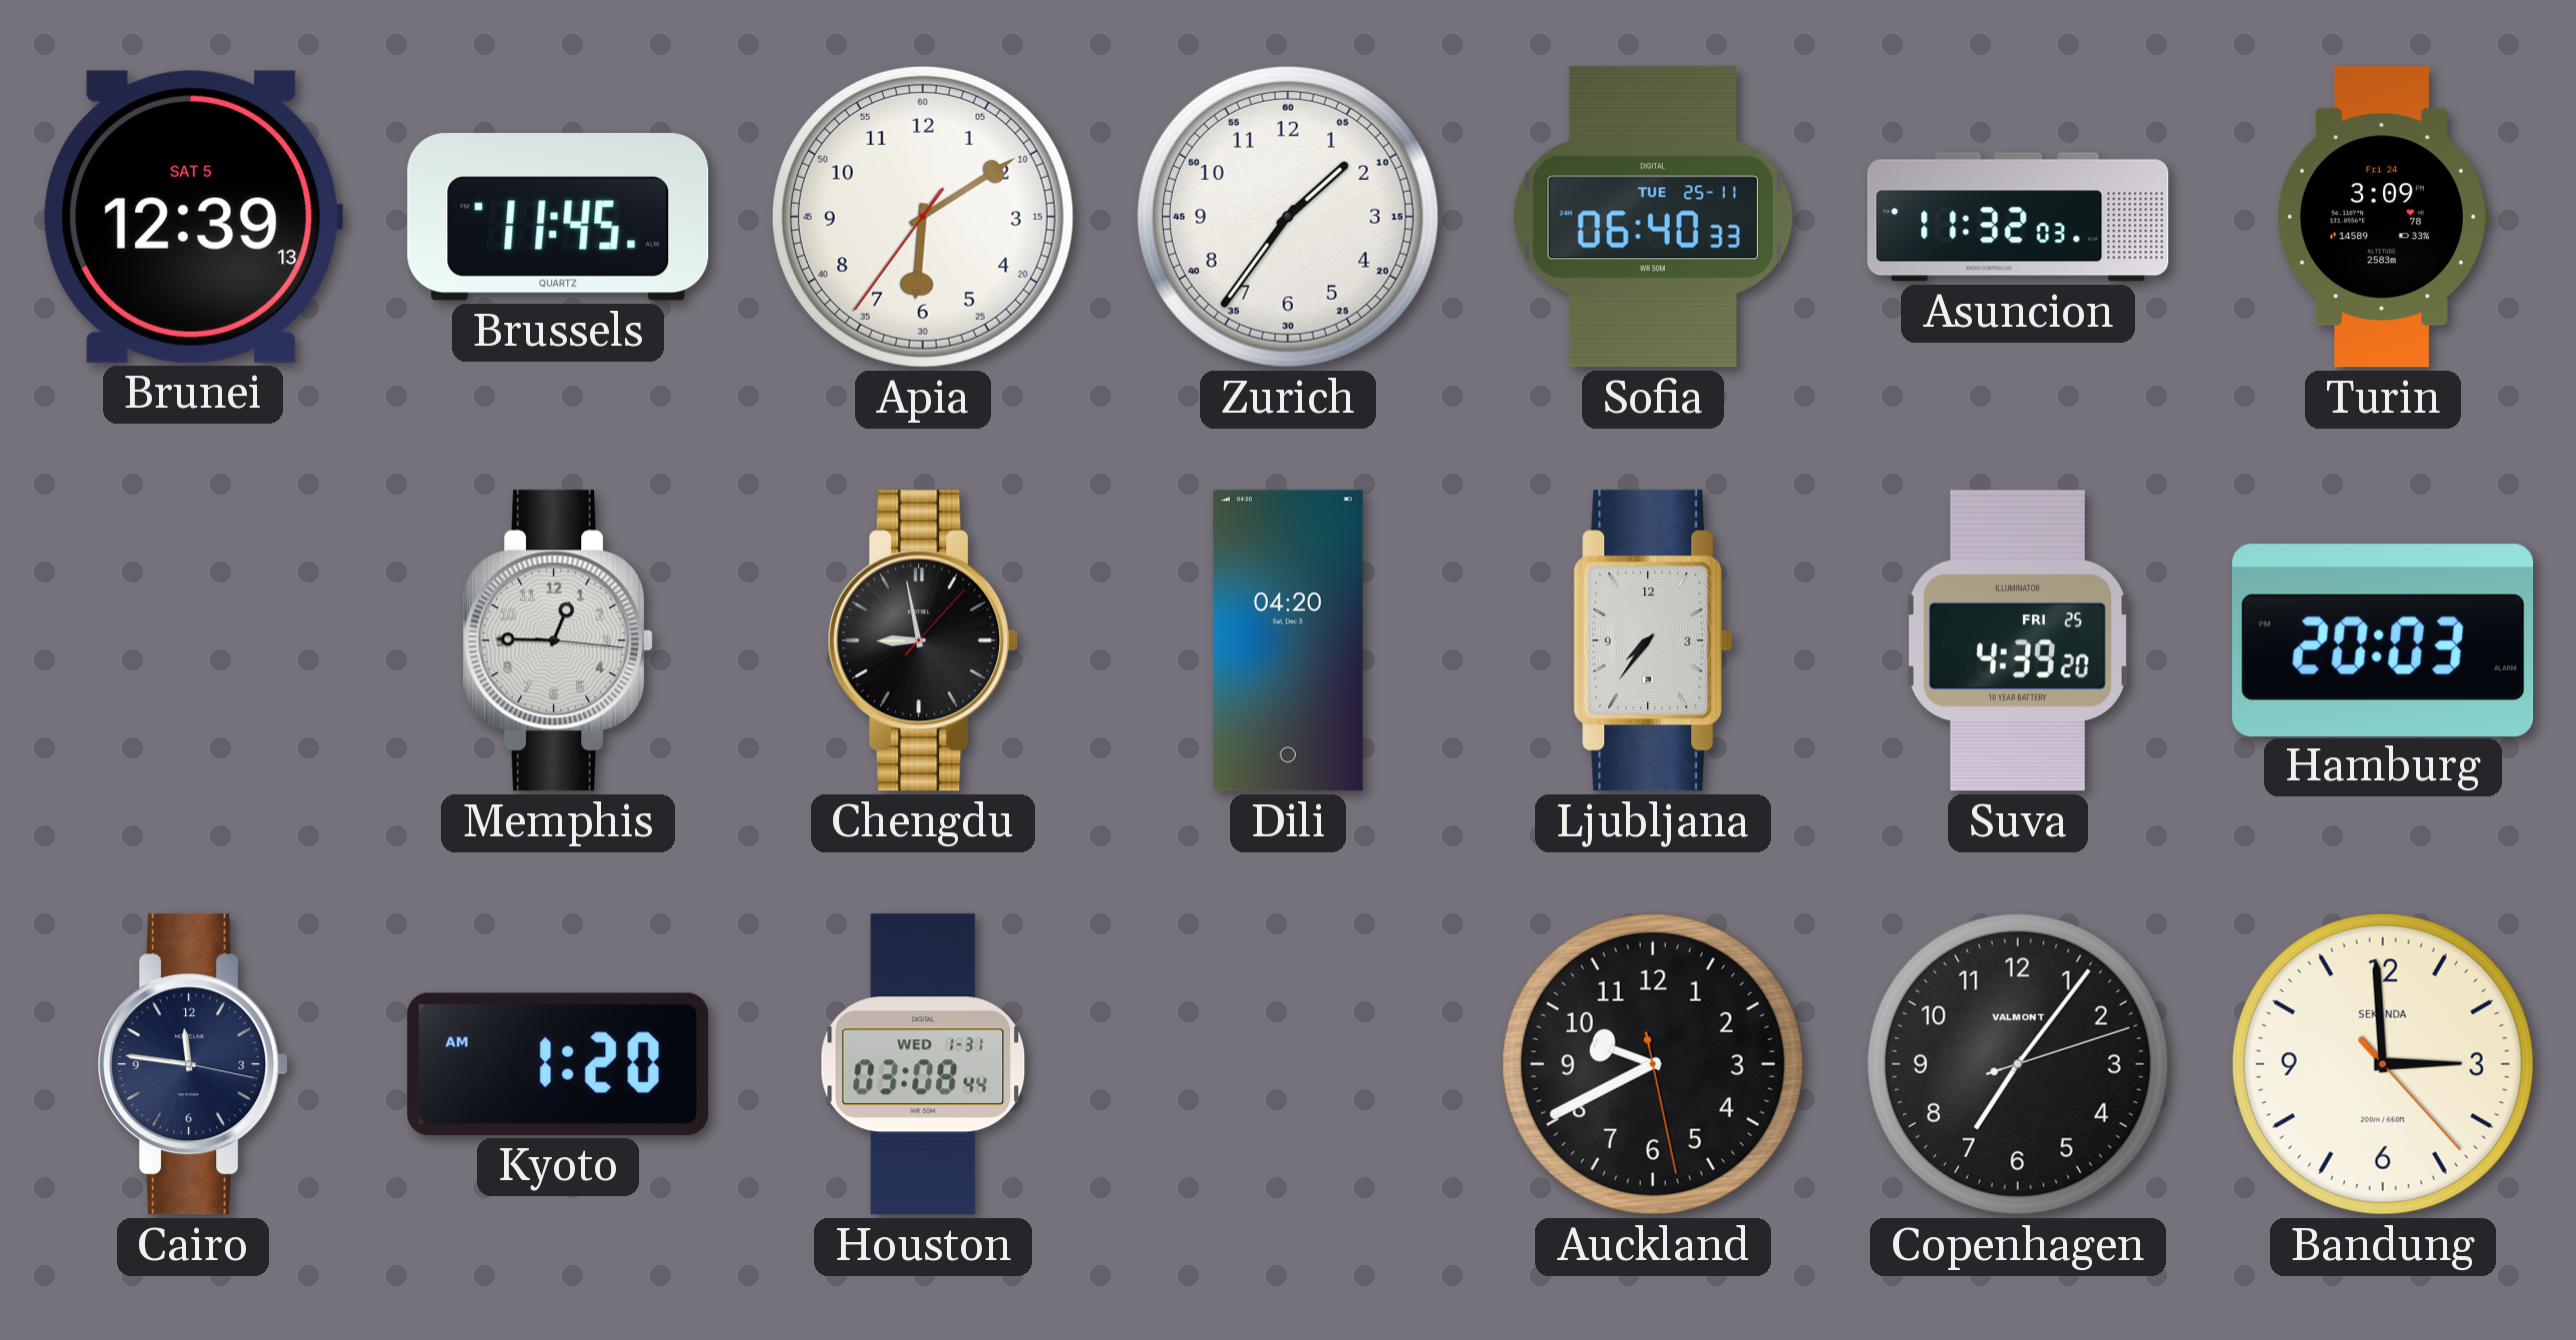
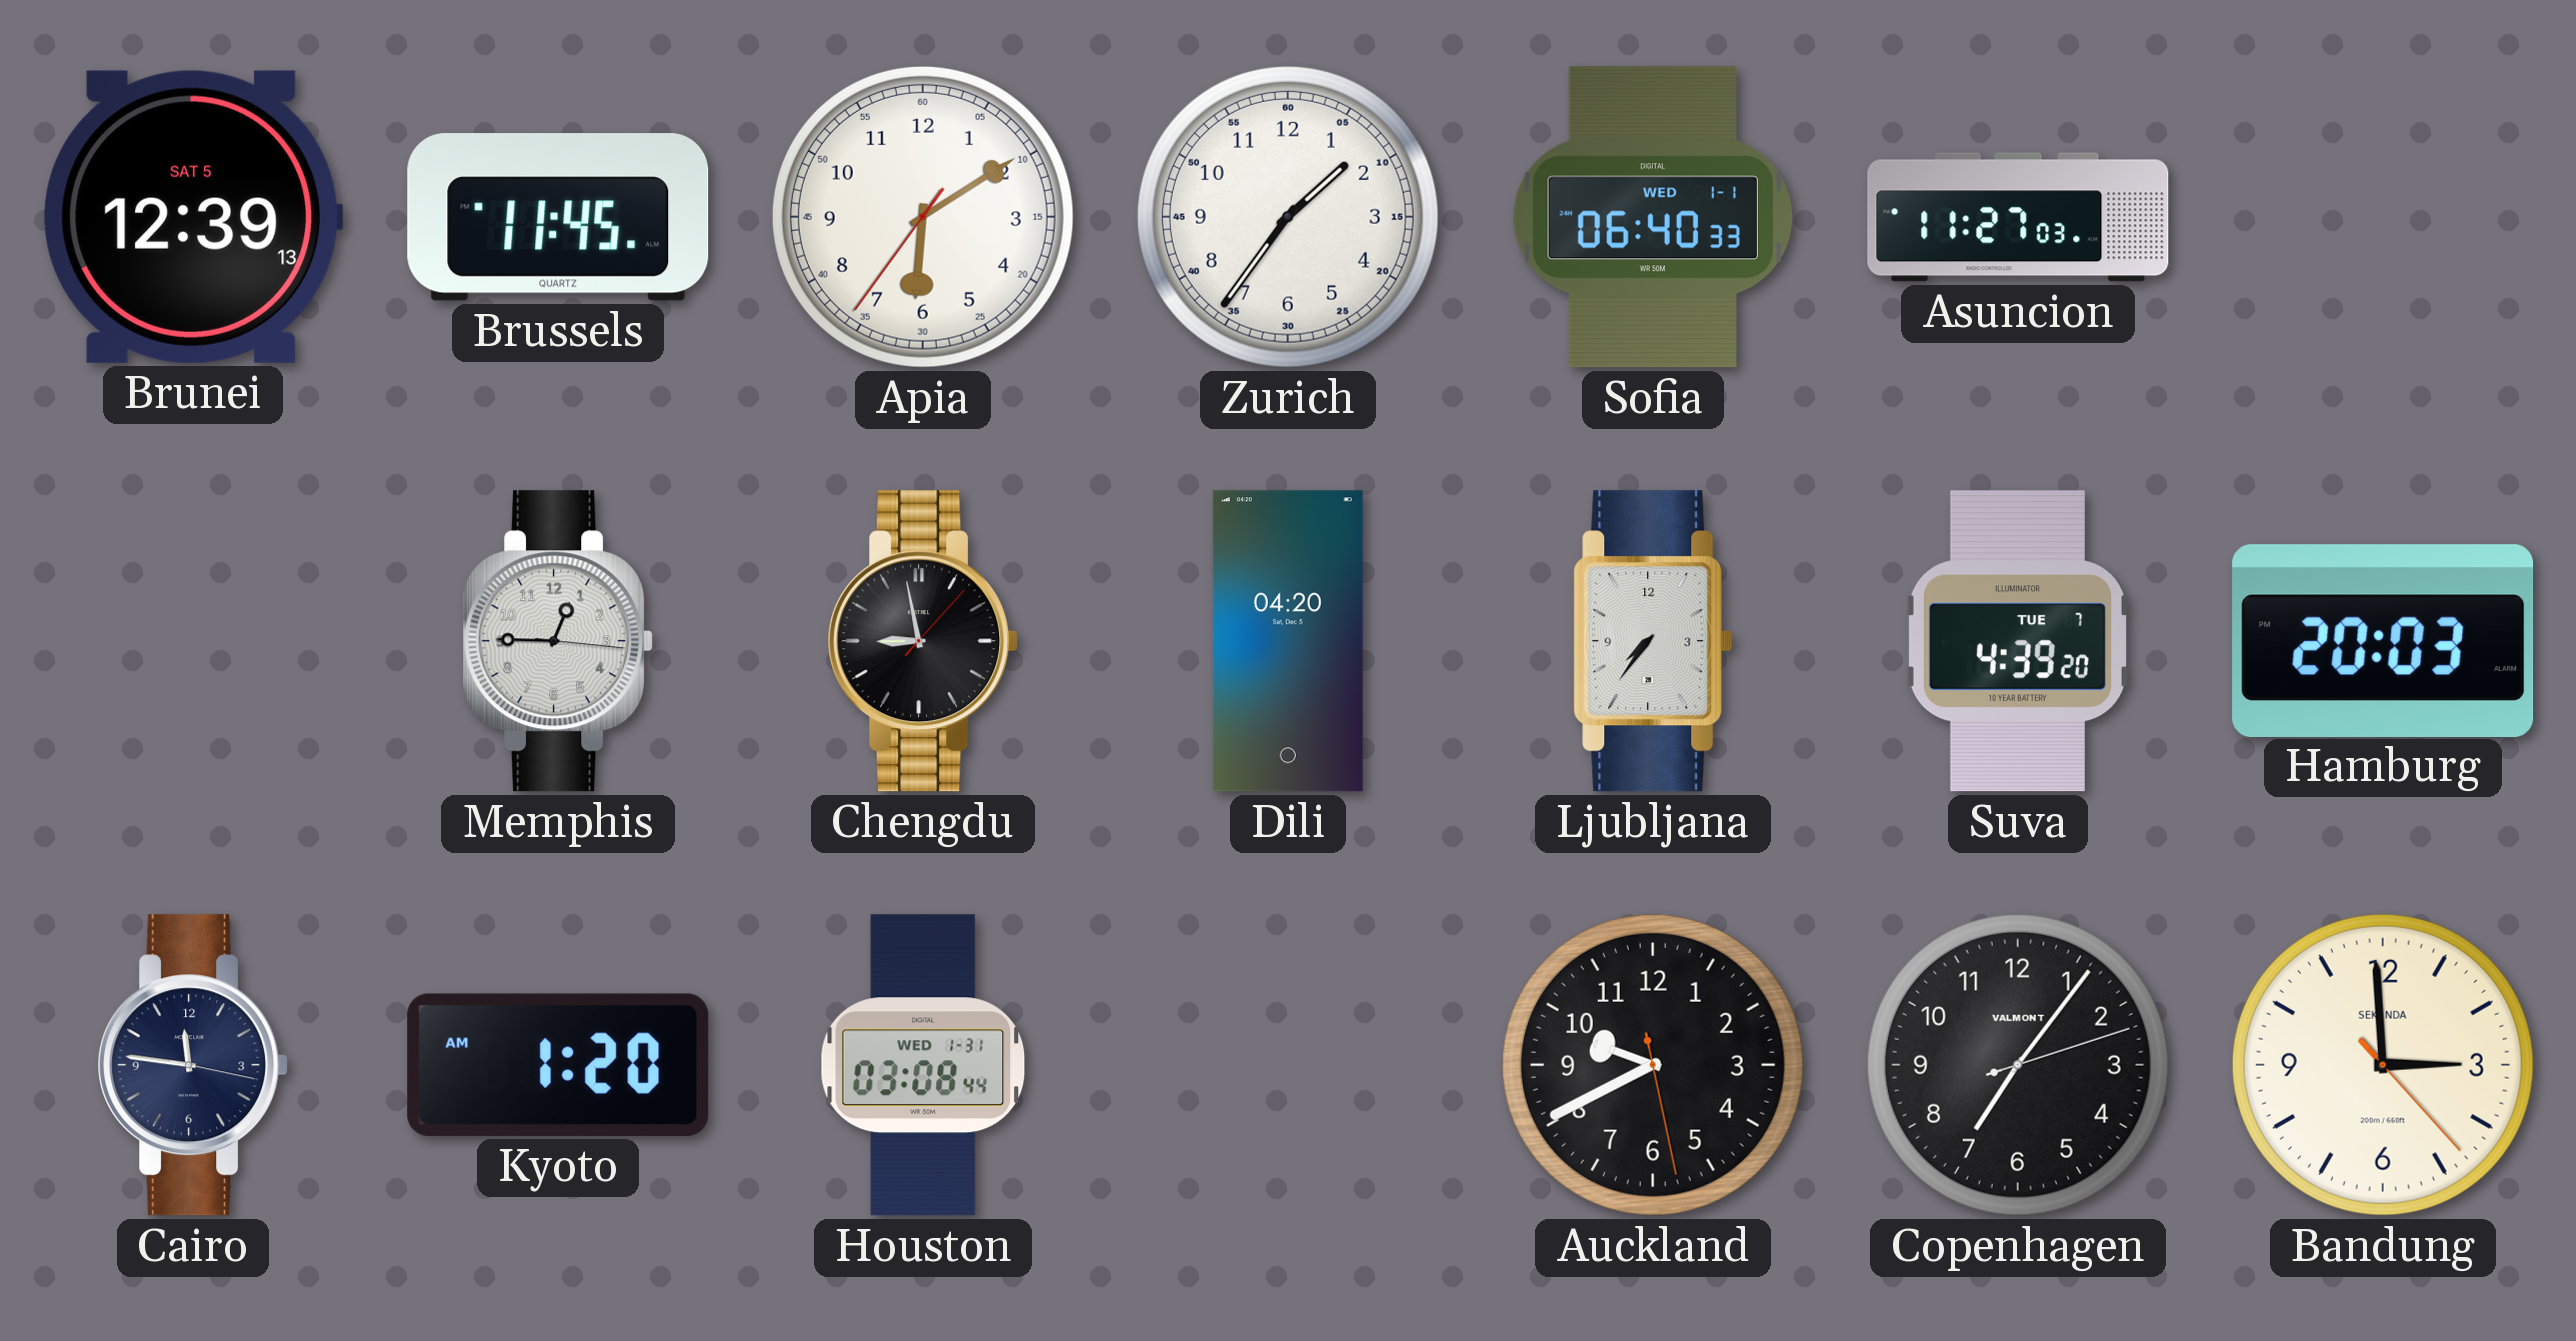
Sofia date: TUE 25-11 -> WED 1-1 (1653, 217)
Asuncion: 11:32 -> 11:27 (2018, 217)
Turin: 3:09 -> none (2382, 217)
Suva date: FRI 25 -> TUE 7 (2018, 641)
